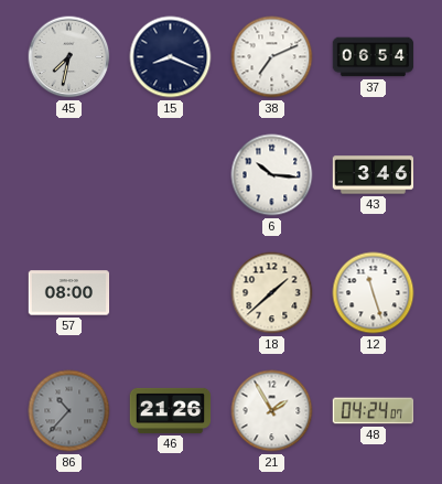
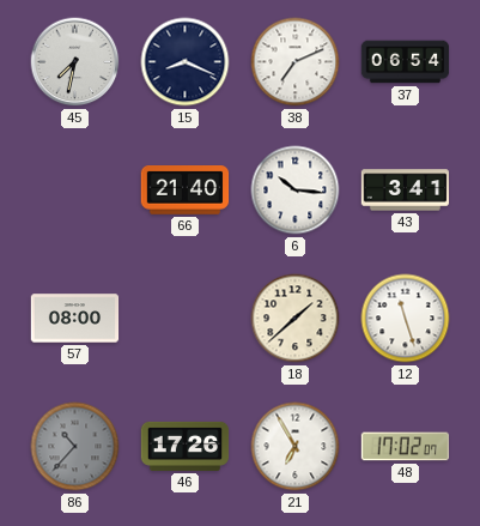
66: none -> 21:40 (186, 191)
43: 3:46 -> 3:41 (406, 191)
46: 21:26 -> 17:26 (186, 446)
21: 1:55 -> 6:55 (296, 447)
48: 04:24 -> 17:02 (406, 447)
